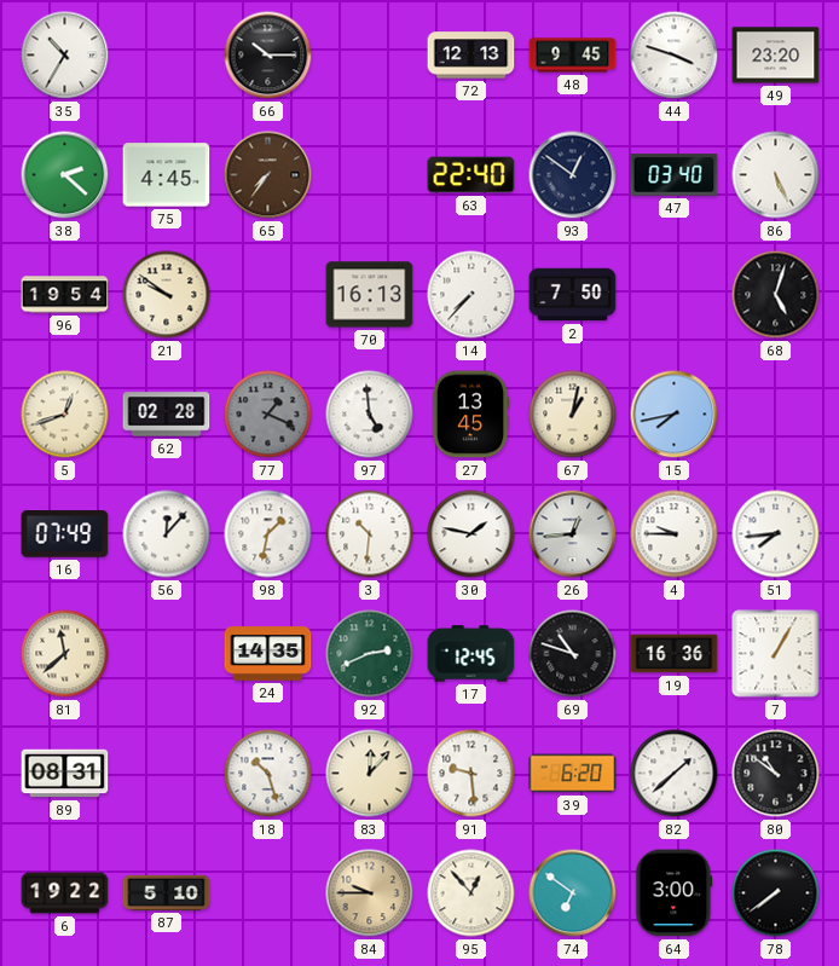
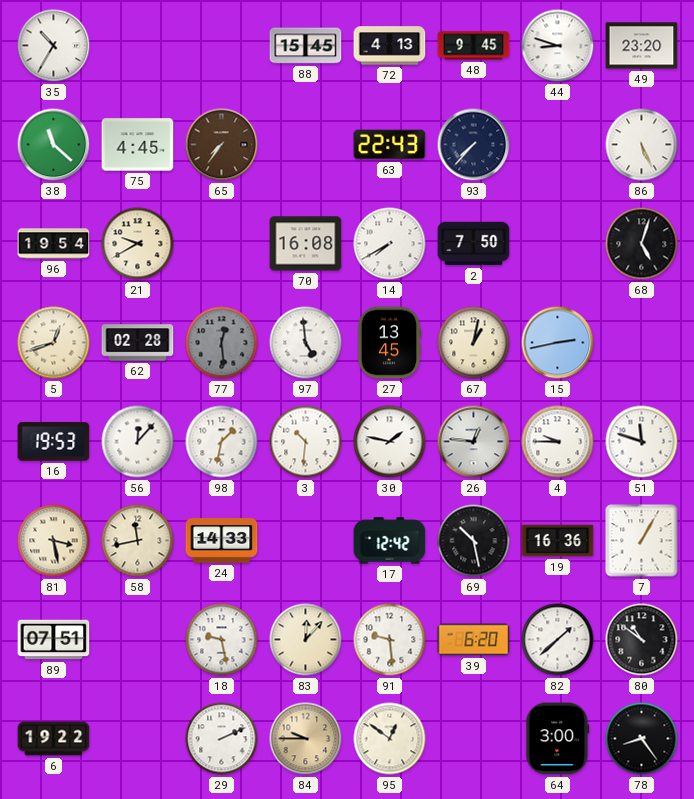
66: 10:15 -> none (268, 56)
88: none -> 15:45 (306, 46)
72: 12:13 -> 4:13 (390, 46)
44: 3:48 -> 8:48 (558, 46)
38: 2:22 -> 11:22 (54, 145)
63: 22:40 -> 22:43 (390, 145)
93: 12:51 -> 7:37 (474, 145)
47: 03:40 -> none (675, 175)
21: 9:51 -> 9:40 (138, 244)
70: 16:13 -> 16:08 (306, 244)
14: 7:37 -> 7:40 (390, 244)
77: 1:19 -> 12:29 (222, 343)
15: 7:43 -> 2:43 (558, 343)
16: 07:49 -> 19:53 (54, 442)
26: 12:44 -> 12:46 (474, 442)
51: 7:44 -> 11:48 (642, 442)
81: 11:38 -> 3:28 (54, 541)
58: none -> 11:43 (138, 541)
24: 14:35 -> 14:33 (222, 541)
92: 2:41 -> none (370, 654)
17: 12:45 -> 12:42 (390, 541)
69: 10:48 -> 10:28 (474, 541)
89: 08:31 -> 07:51 (54, 640)
18: 10:27 -> 9:28 (222, 640)
87: 5:10 -> none (167, 892)
29: none -> 2:11 (222, 739)
95: 12:53 -> 12:51 (390, 739)
74: 6:51 -> none (573, 893)
78: 7:39 -> 8:24 (642, 739)
